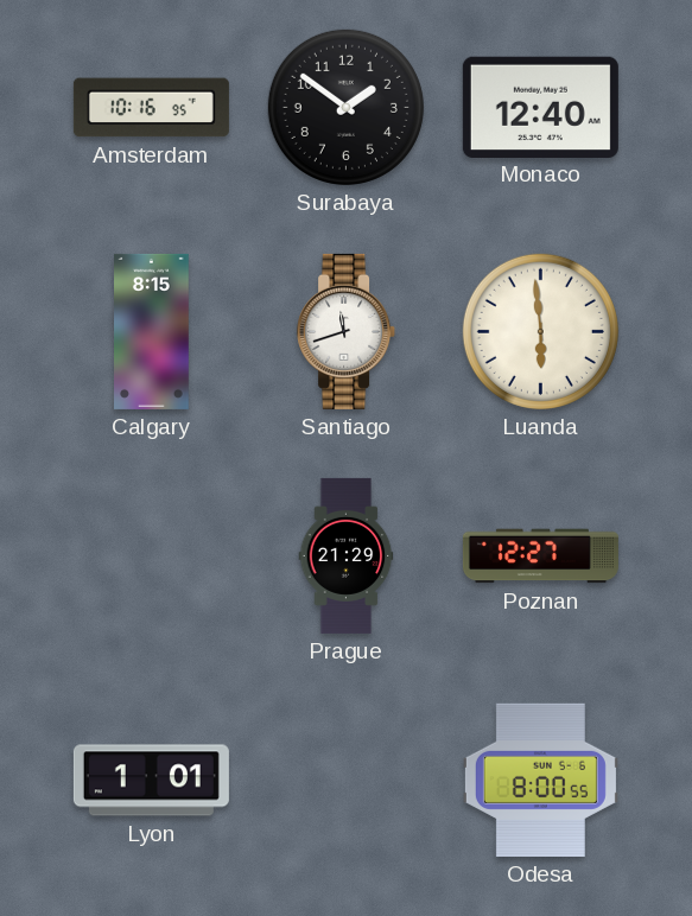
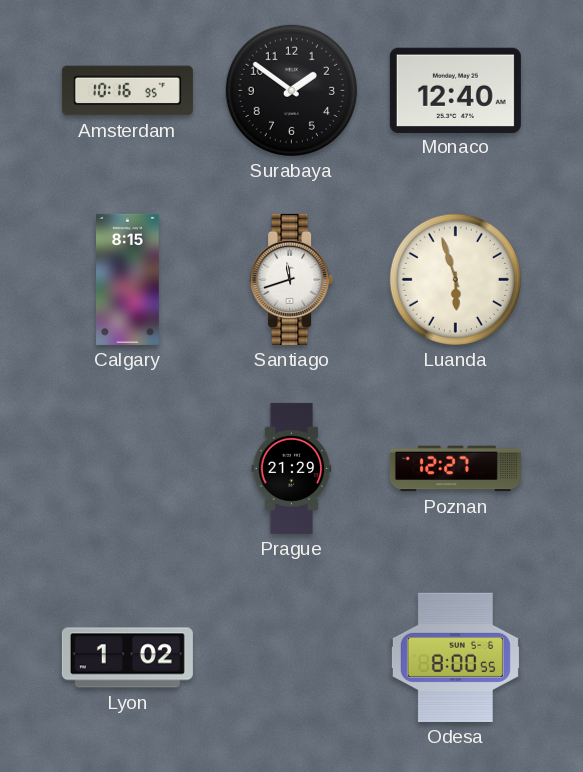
Luanda: 5:59 -> 5:57 (455, 279)
Lyon: 1:01 -> 1:02 (127, 658)
